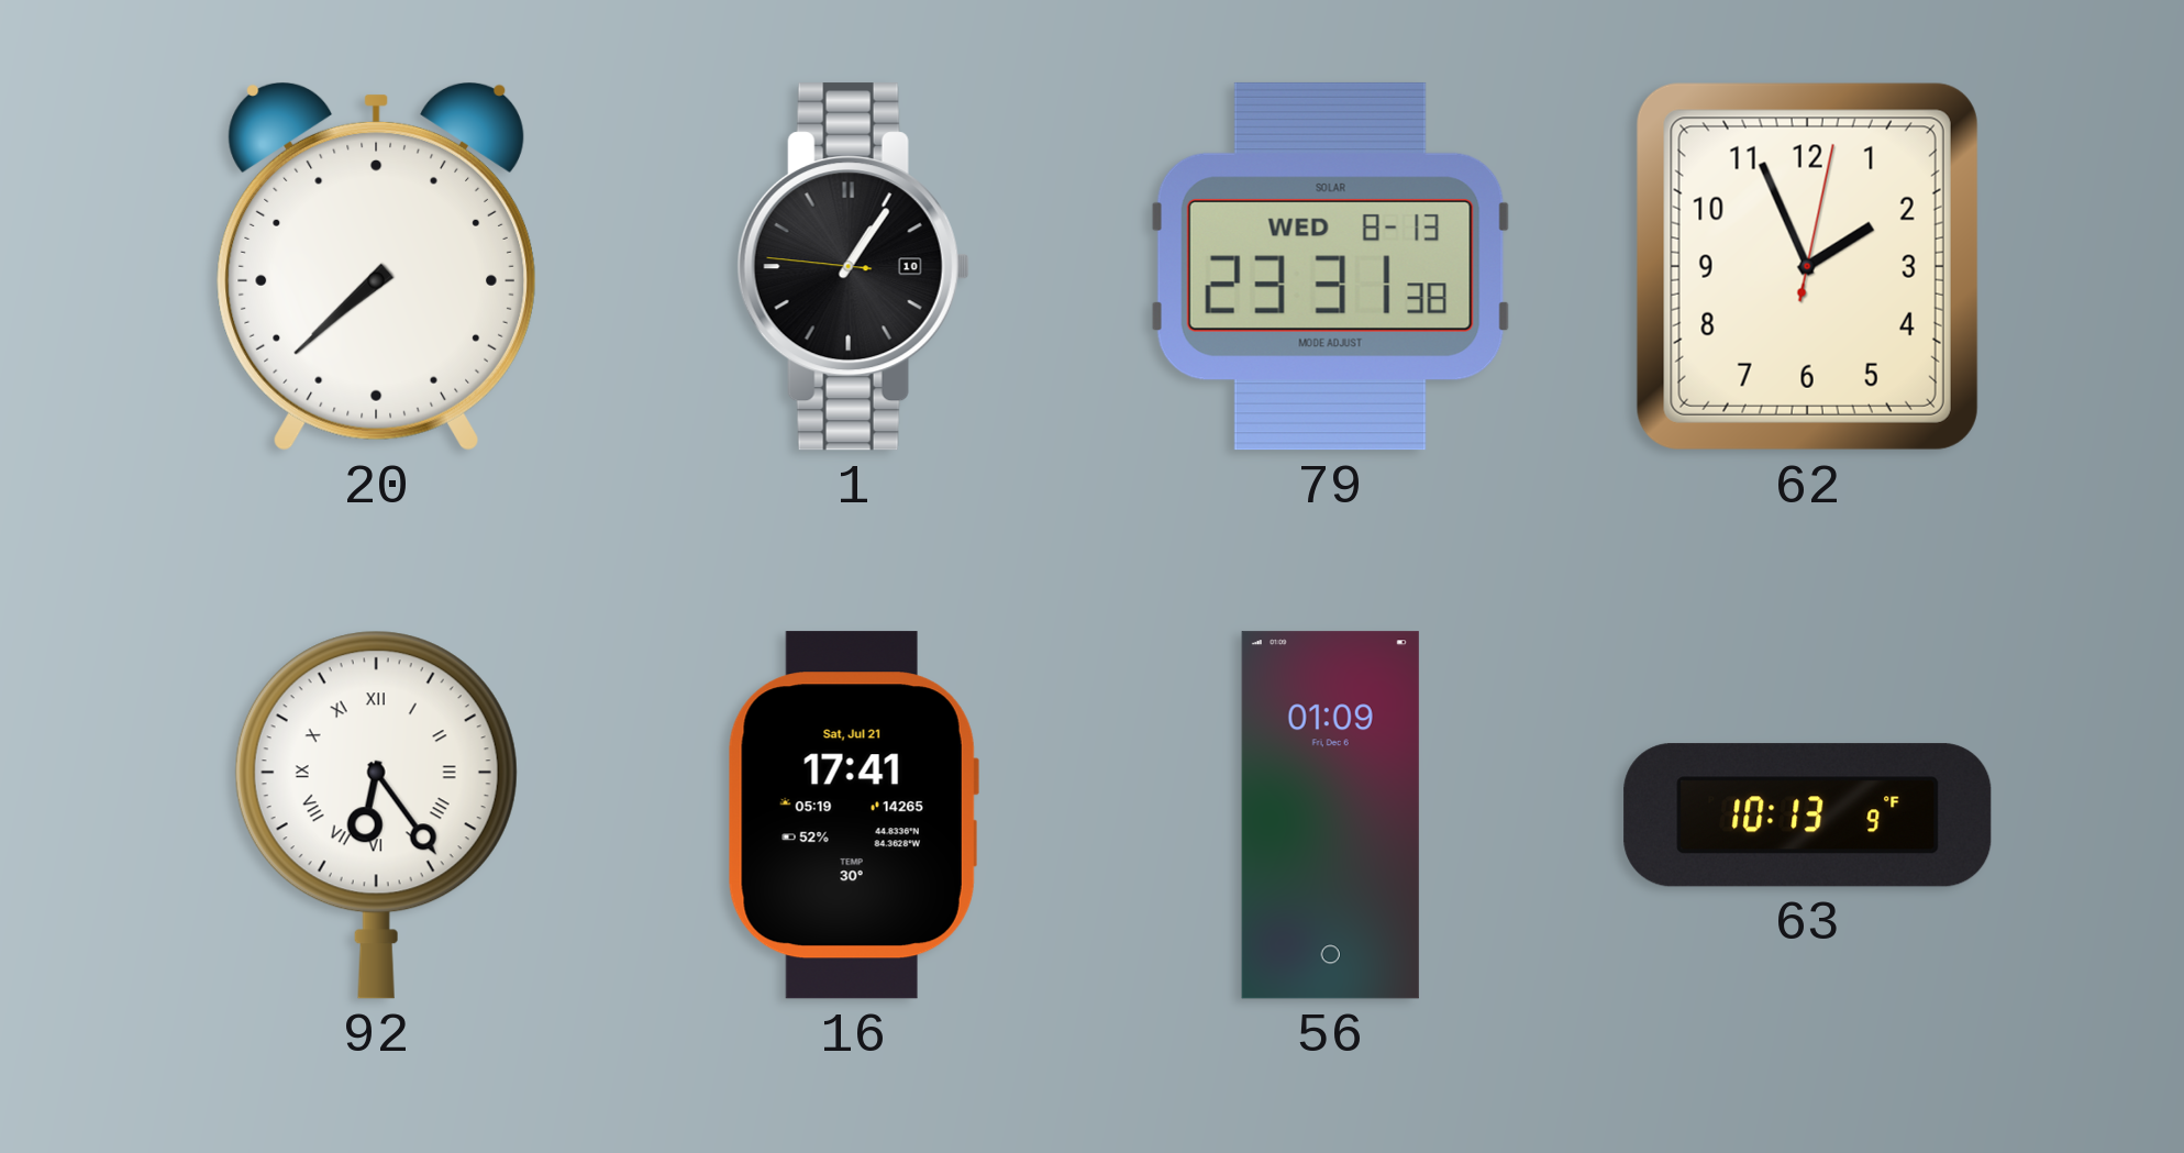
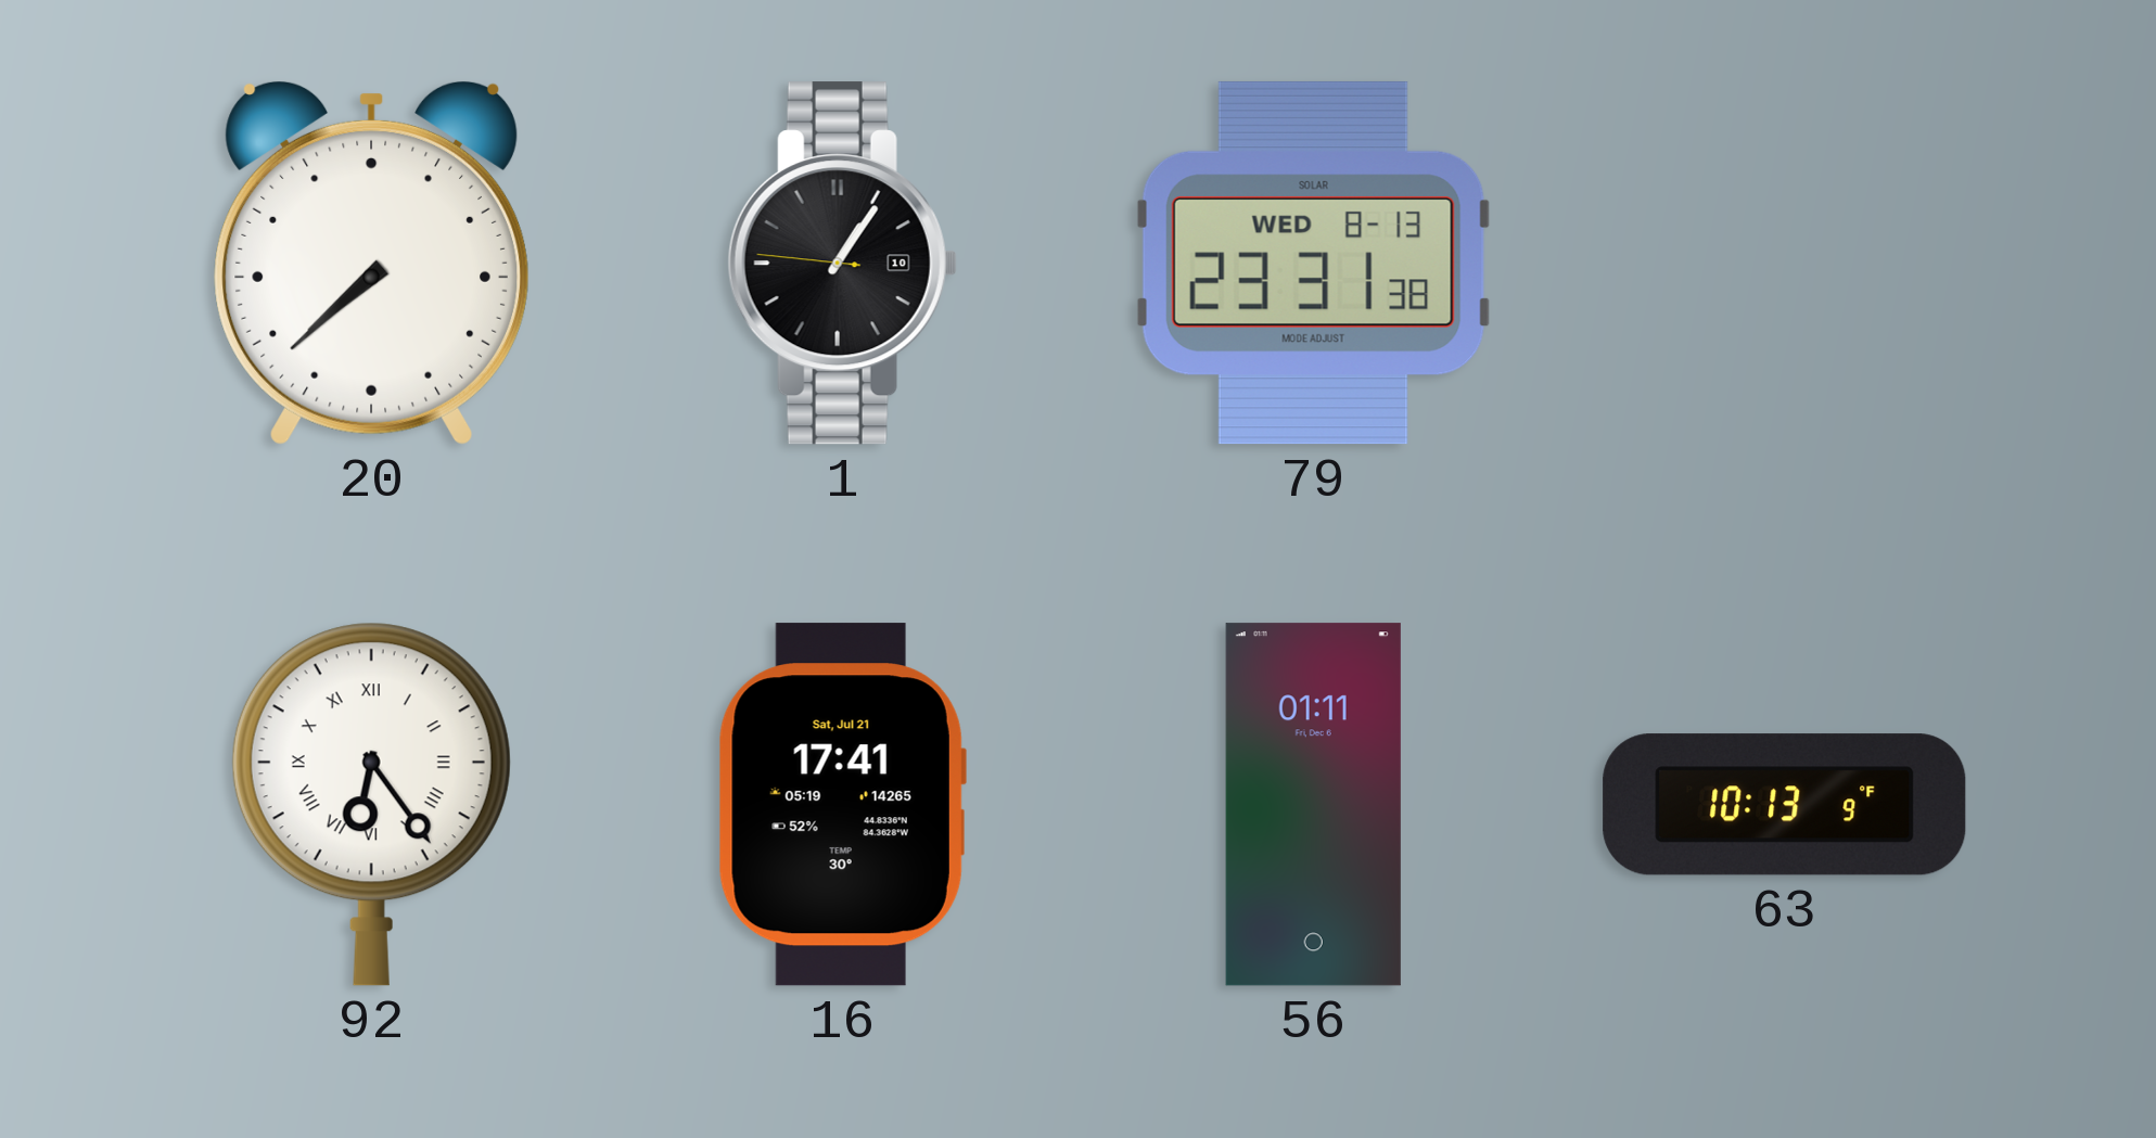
62: 1:56 -> none (1807, 266)
56: 01:09 -> 01:11 (1313, 805)
